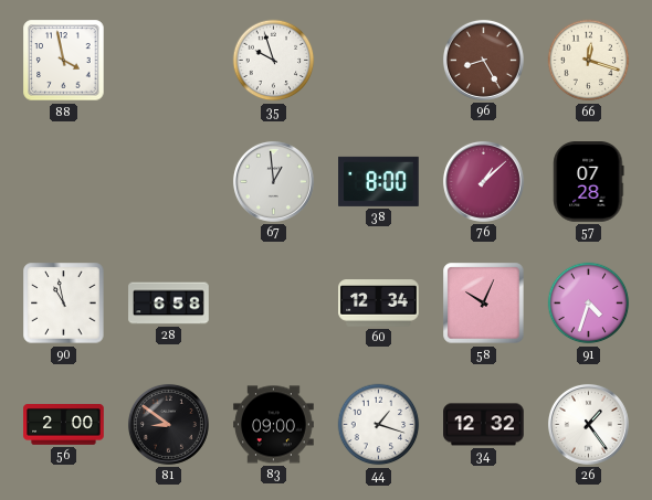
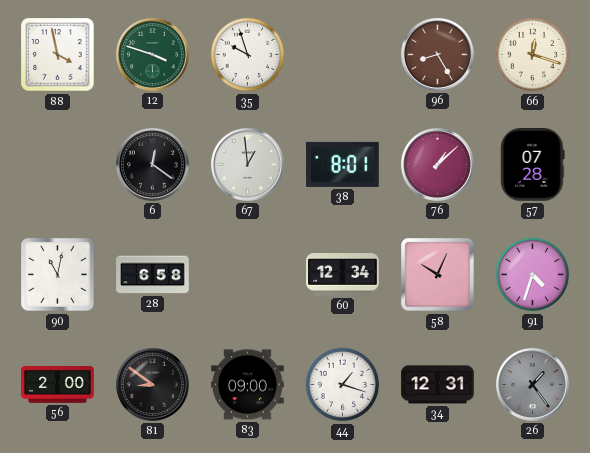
12: none -> 3:48 (152, 54)
6: none -> 12:21 (152, 164)
38: 8:00 -> 8:01 (343, 164)
90: 10:58 -> 11:02 (58, 275)
34: 12:32 -> 12:31 (438, 385)
26 dial: white -> grey (532, 384)
